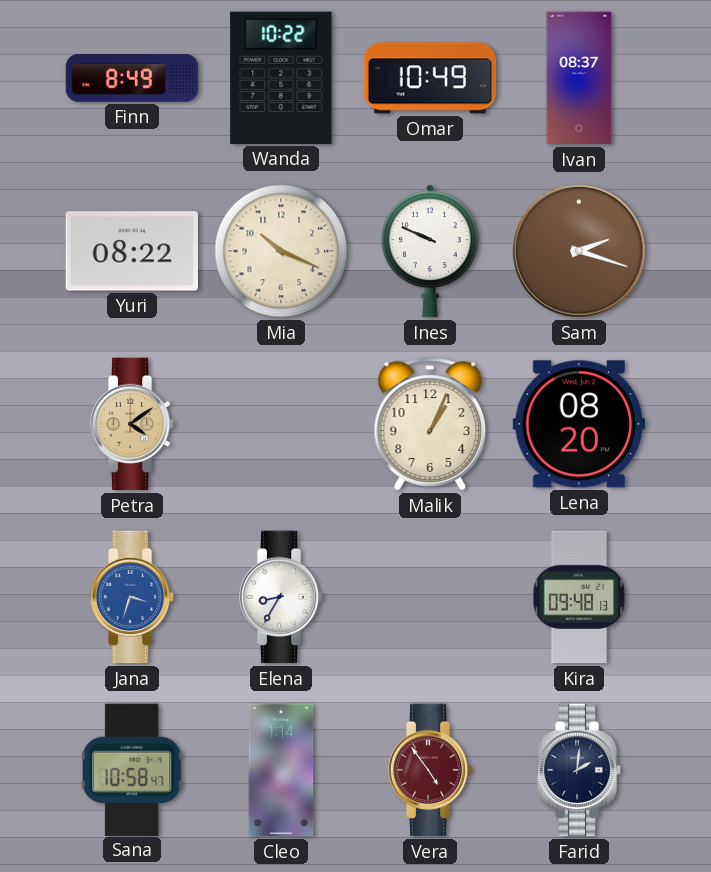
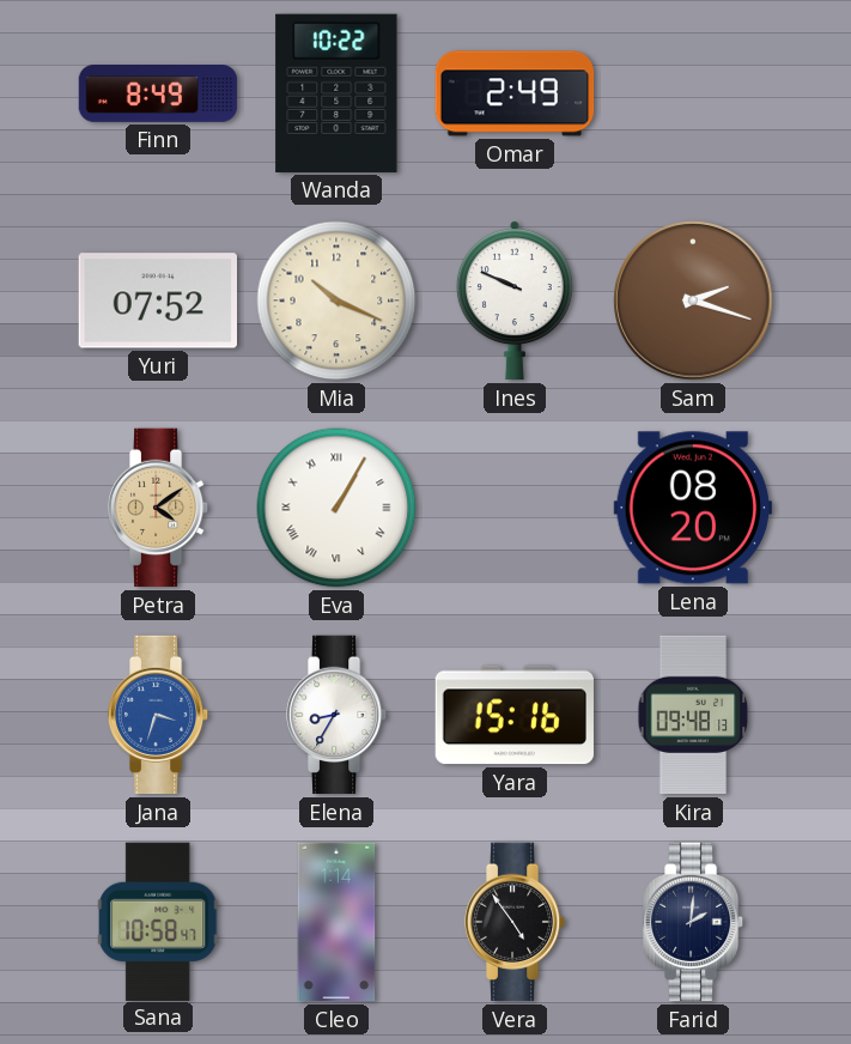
Omar: 10:49 -> 2:49 (515, 93)
Ivan: 08:37 -> none (579, 78)
Yuri: 08:22 -> 07:52 (157, 301)
Eva: none -> 1:05 (336, 508)
Malik: 1:04 -> none (430, 424)
Yara: none -> 15:16 (515, 715)
Vera dial: burgundy -> black (515, 922)
